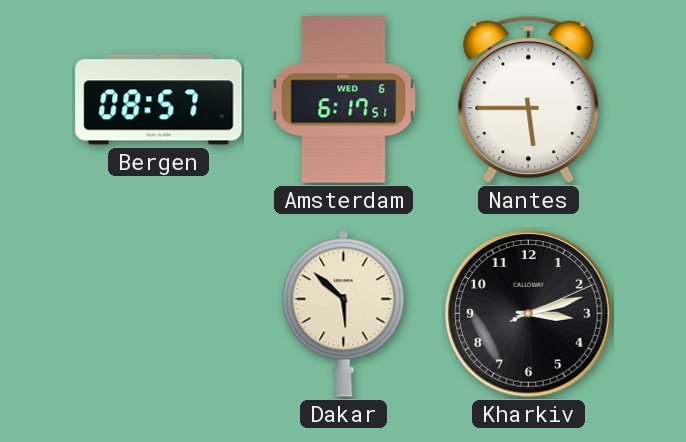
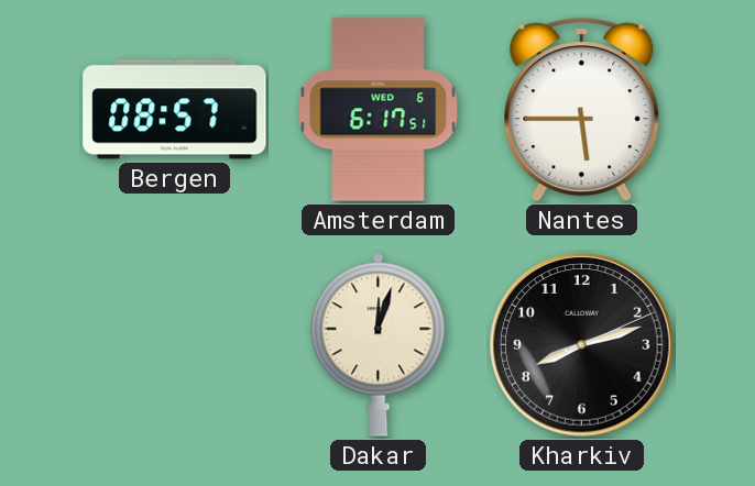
Dakar: 5:52 -> 12:03 (379, 344)
Kharkiv: 3:12 -> 8:12 (582, 345)
